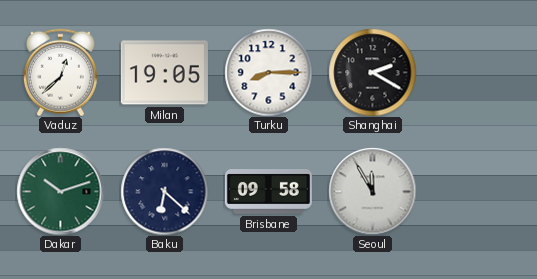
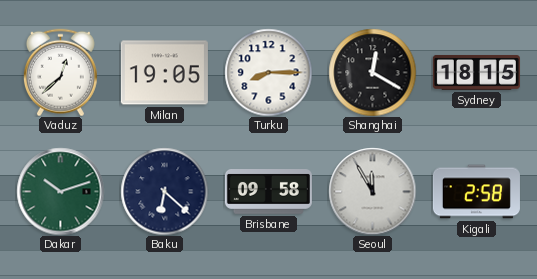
Shanghai: 2:20 -> 12:20 (372, 72)
Sydney: none -> 18:15 (476, 72)
Kigali: none -> 2:58 (476, 192)
